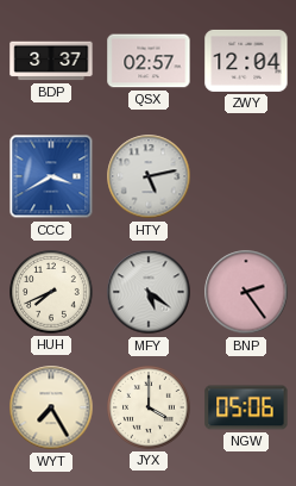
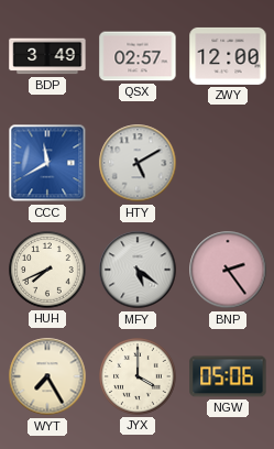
BDP: 3:37 -> 3:49 (47, 56)
ZWY: 12:04 -> 12:00 (228, 56)
CCC: 3:40 -> 11:40 (47, 163)
HTY: 5:13 -> 5:10 (138, 163)
